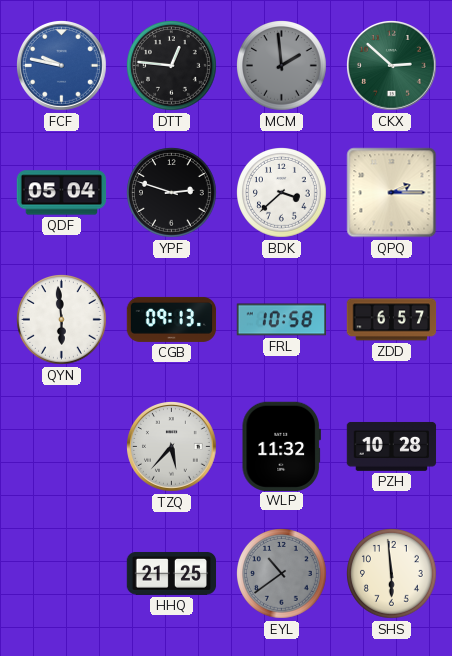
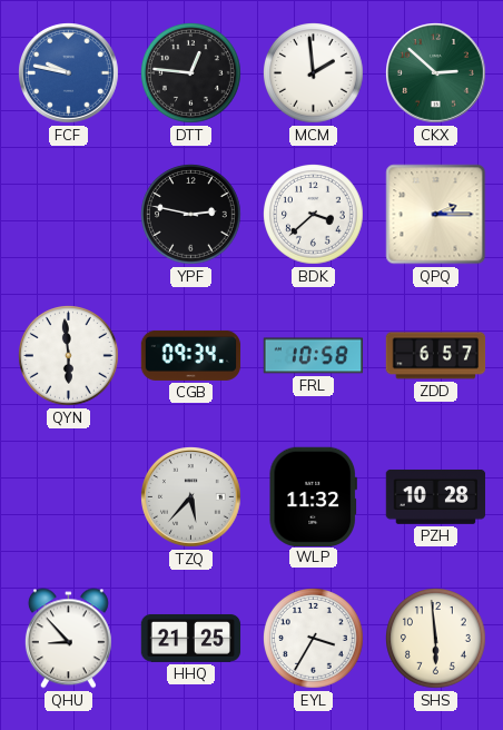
MCM dial: grey -> white (314, 73)
QDF: 05:04 -> none (62, 193)
YPF: 2:48 -> 2:47 (191, 215)
CGB: 09:13 -> 09:34 (191, 355)
QHU: none -> 8:53 (68, 639)
EYL: 10:39 -> 3:35 (314, 639)
EYL dial: grey -> white (314, 639)
